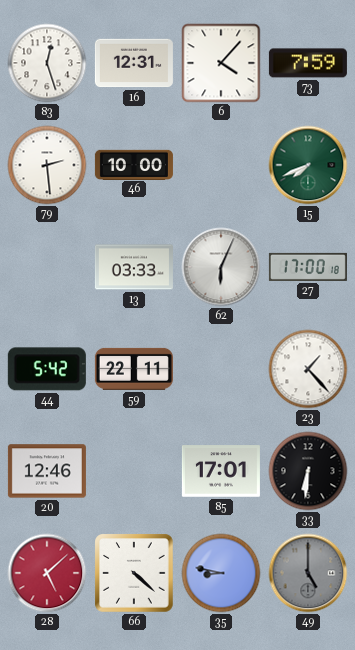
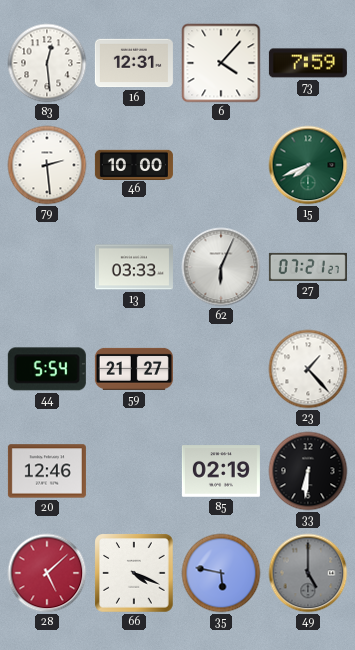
83: 12:27 -> 12:29 (47, 63)
27: 17:00 -> 07:21 (308, 267)
44: 5:42 -> 5:54 (47, 369)
59: 22:11 -> 21:27 (134, 369)
85: 17:01 -> 02:19 (221, 471)
66: 4:22 -> 4:19 (134, 573)
35: 8:47 -> 5:47 (221, 573)
